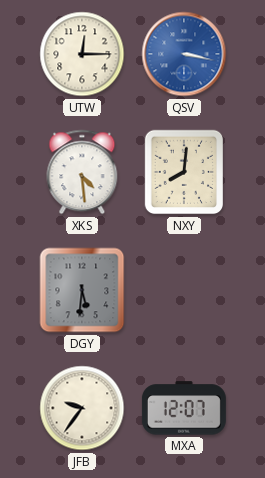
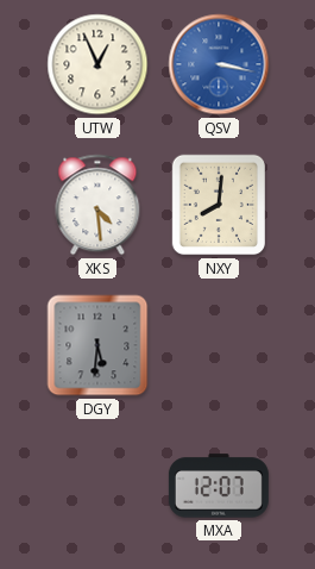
UTW: 12:15 -> 12:56 (97, 64)
JFB: 9:36 -> none (82, 408)
